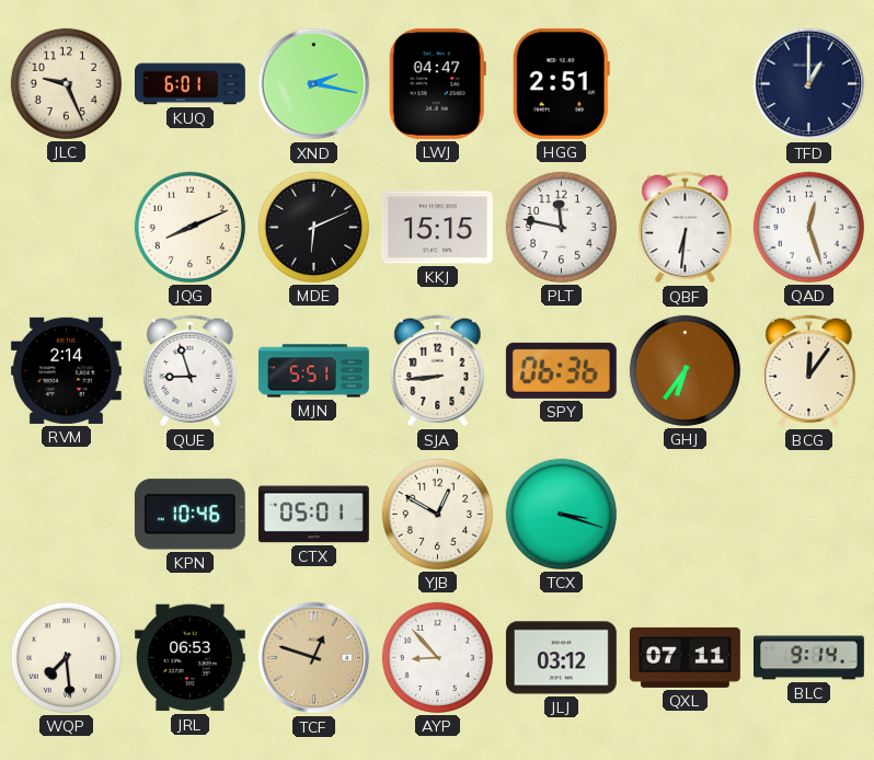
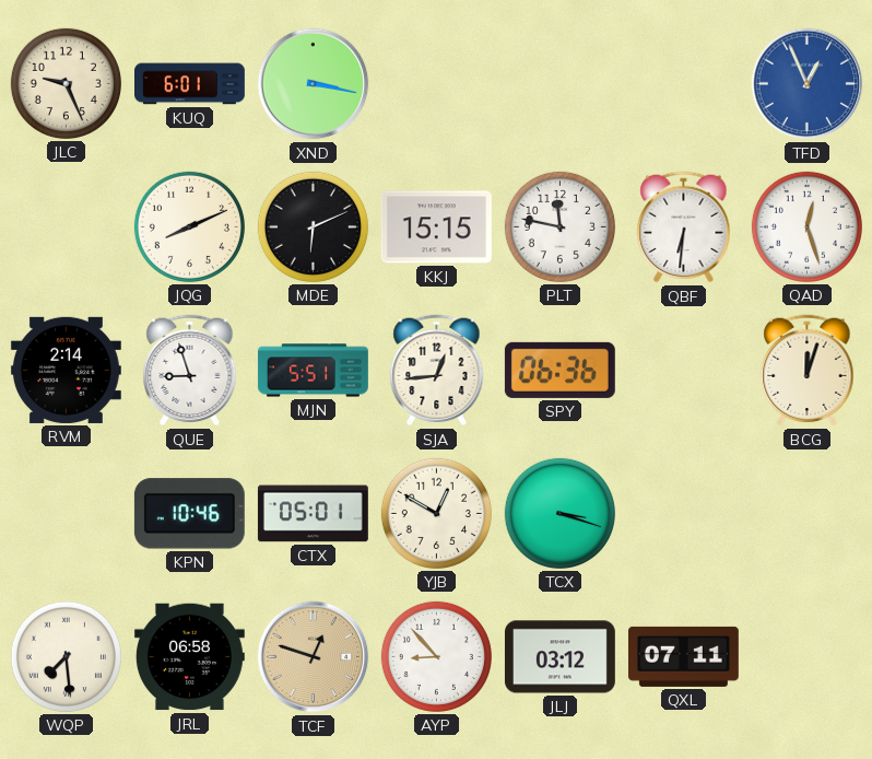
XND: 2:17 -> 3:17 (314, 84)
LWJ: 04:47 -> none (437, 83)
HGG: 2:51 -> none (561, 83)
TFD: 1:00 -> 12:56 (808, 84)
TFD dial: navy -> blue (808, 84)
SJA: 8:44 -> 12:44 (437, 371)
GHJ: 6:36 -> none (685, 370)
BCG: 12:06 -> 12:03 (808, 371)
JRL: 06:53 -> 06:58 (189, 657)
BLC: 9:14 -> none (809, 658)
